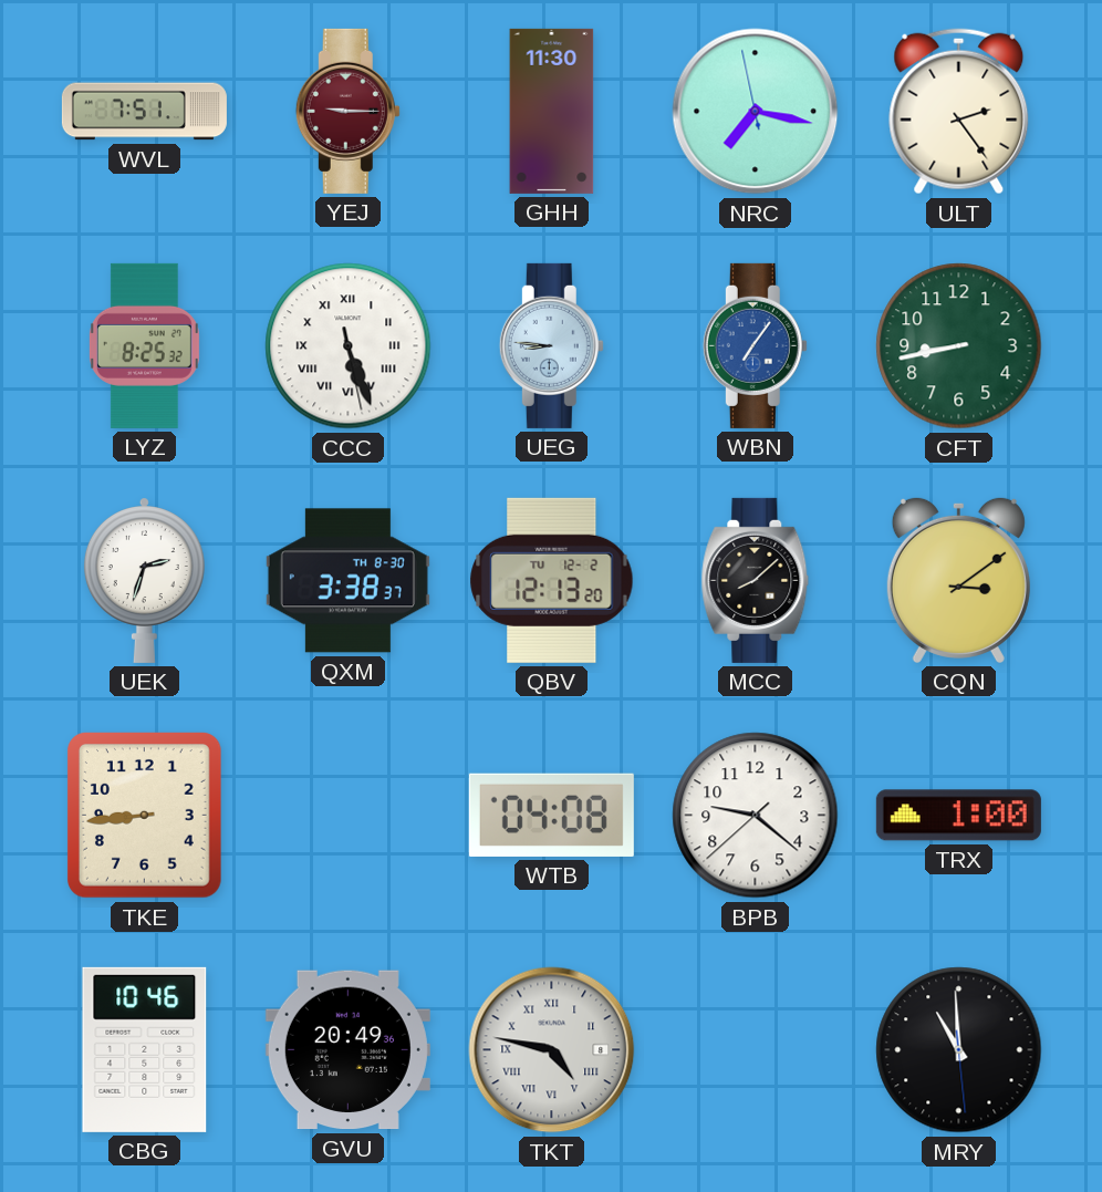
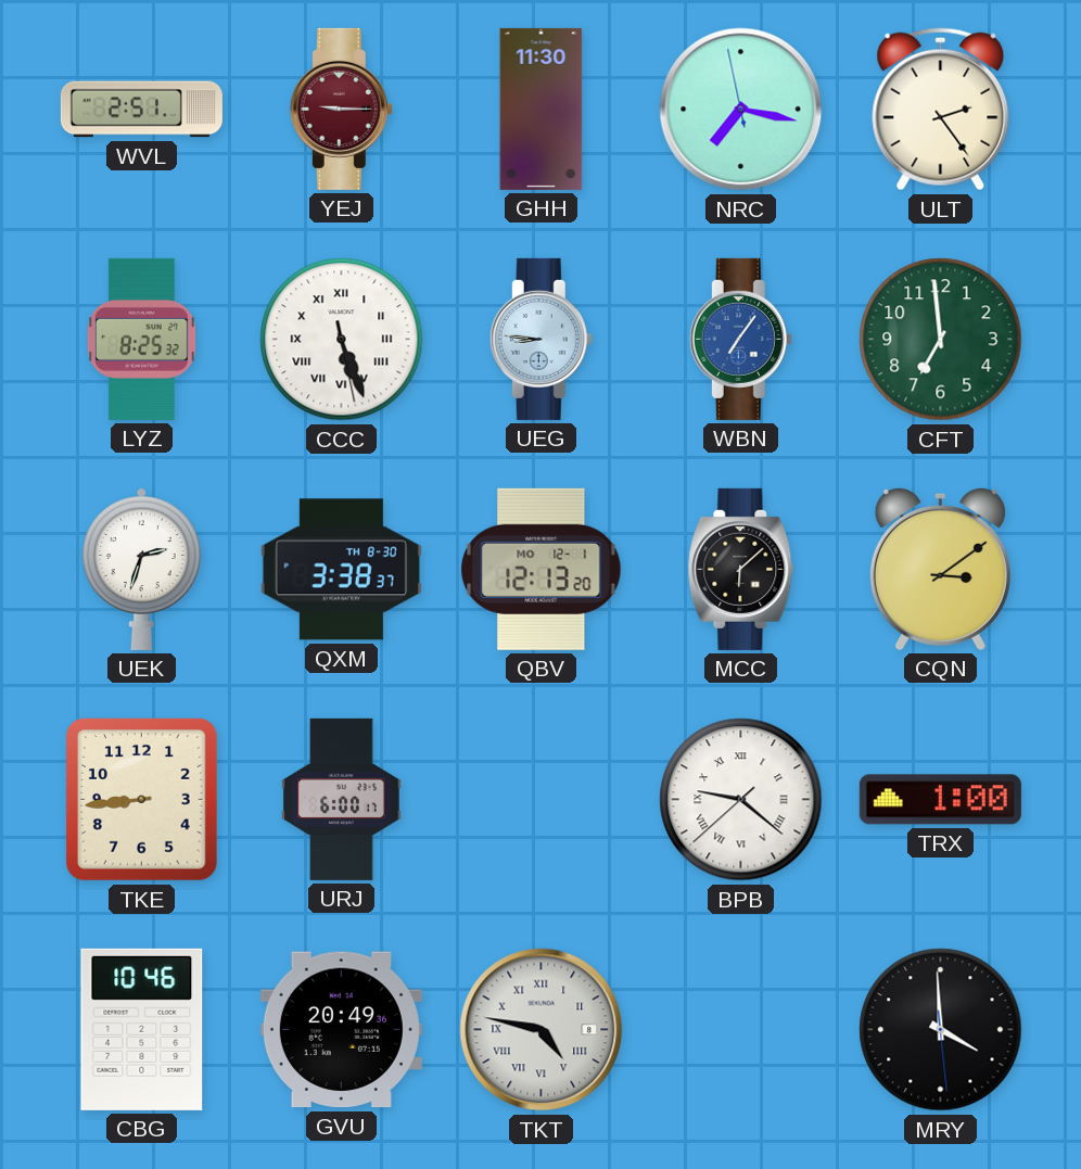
WVL: 7:51 -> 2:51 (141, 110)
CFT: 8:43 -> 6:59 (941, 340)
QBV date: TU 12-2 -> MO 12-1 (542, 569)
MCC: 8:08 -> 6:08 (741, 569)
URJ: none -> 6:00 (342, 799)
WTB: 04:08 -> none (551, 815)
BPB numerals: Arabic -> Roman (741, 800)
MRY: 10:59 -> 3:59 (941, 1030)
